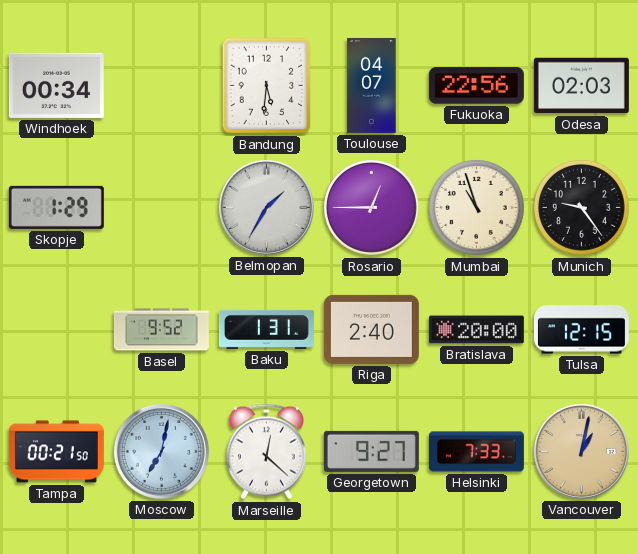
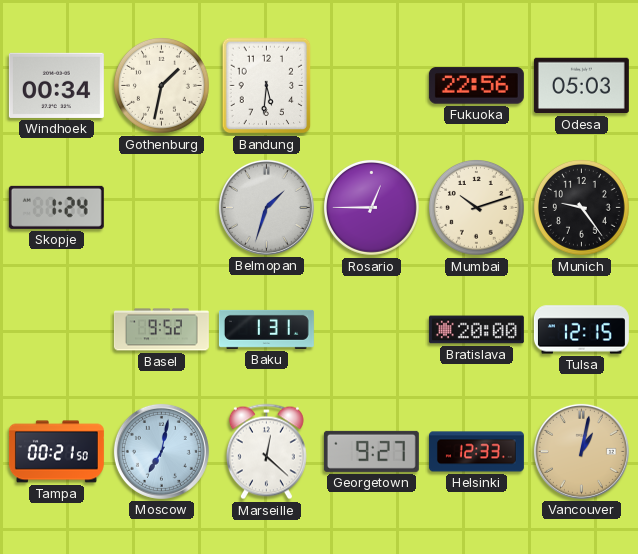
Gothenburg: none -> 1:32 (162, 86)
Toulouse: 04:07 -> none (372, 85)
Odesa: 02:03 -> 05:03 (581, 86)
Skopje: 1:29 -> 1:24 (56, 207)
Belmopan: 1:35 -> 1:33 (266, 207)
Mumbai: 10:57 -> 10:12 (477, 208)
Riga: 2:40 -> none (371, 329)
Helsinki: 7:33 -> 12:33 (476, 452)
